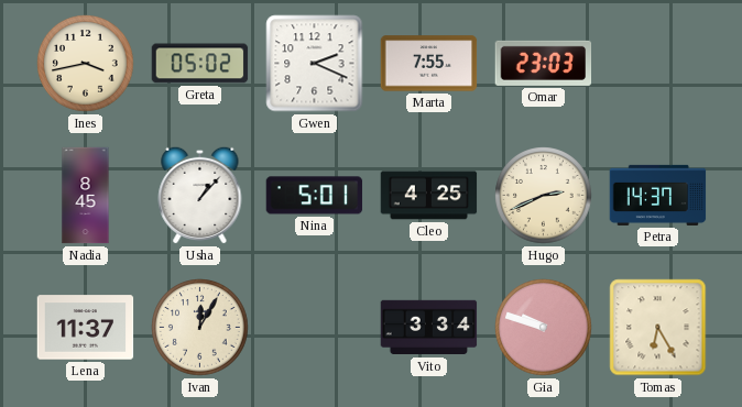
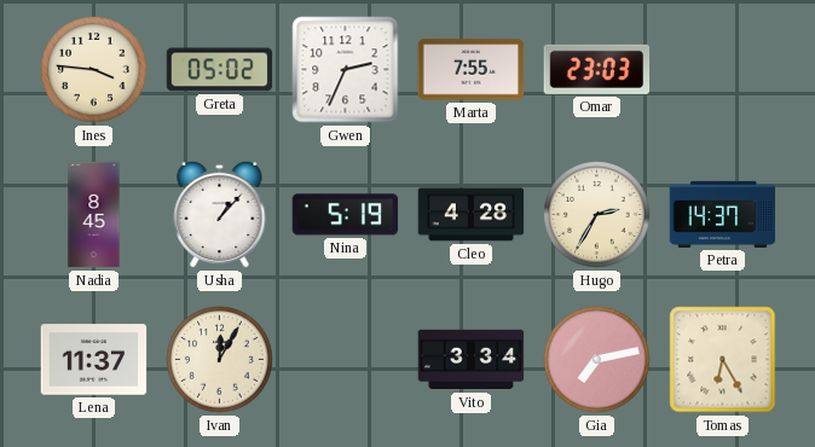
Ines: 3:43 -> 3:46 (94, 70)
Gwen: 2:19 -> 2:34 (346, 70)
Nina: 5:01 -> 5:19 (346, 215)
Cleo: 4:25 -> 4:28 (472, 215)
Hugo: 2:41 -> 2:35 (597, 215)
Gia: 9:48 -> 7:13 (597, 360)
